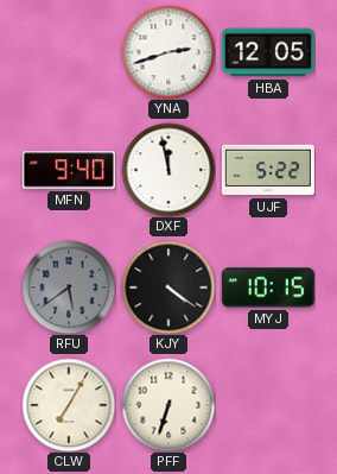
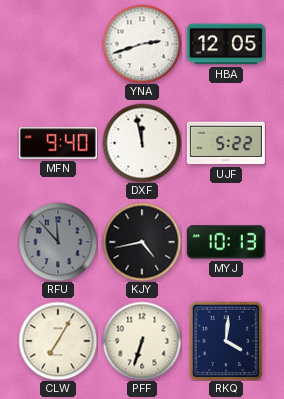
RFU: 5:39 -> 11:53 (58, 242)
KJY: 4:21 -> 4:43 (142, 242)
MYJ: 10:15 -> 10:13 (226, 242)
RKQ: none -> 4:01 (226, 341)
